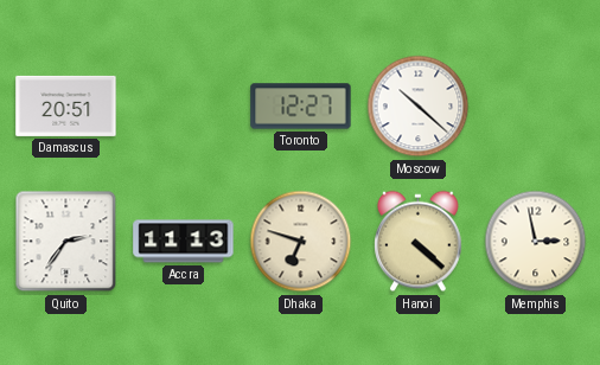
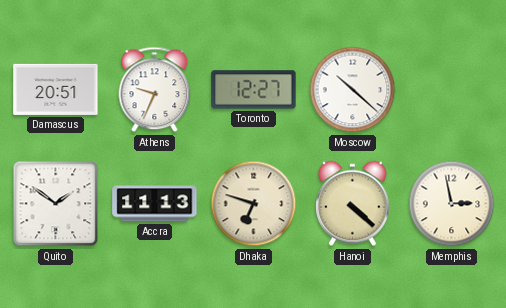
Athens: none -> 9:34 (155, 90)
Quito: 2:36 -> 1:51 (56, 204)
